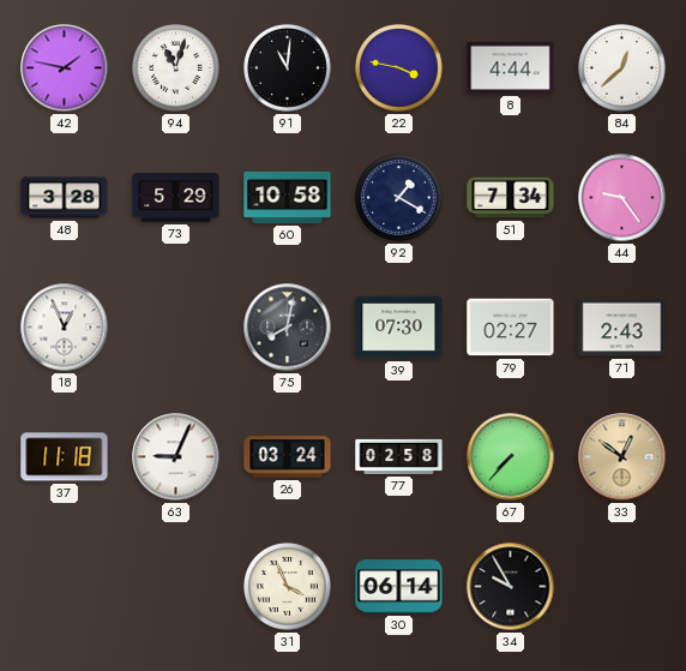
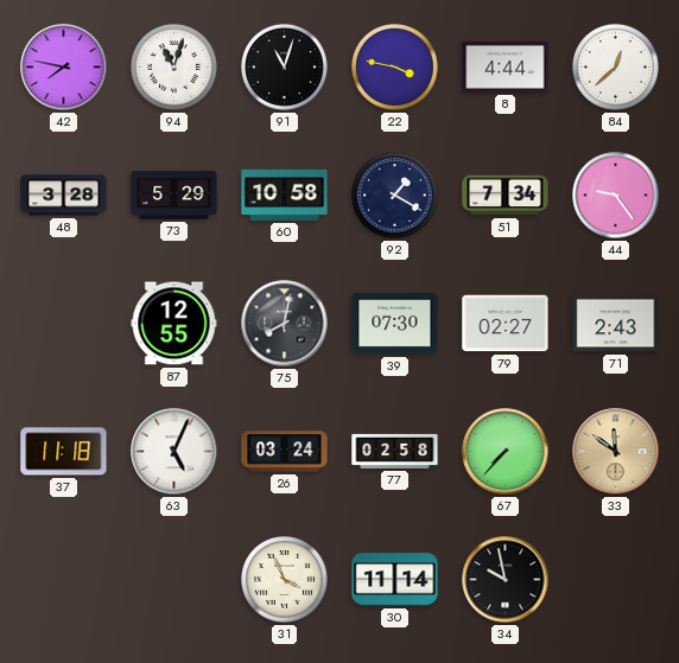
42: 1:47 -> 7:47 (64, 68)
91: 11:01 -> 11:03 (285, 68)
18: 12:56 -> none (65, 328)
87: none -> 12:55 (174, 324)
63: 9:04 -> 5:04 (174, 452)
33: 12:51 -> 11:51 (616, 452)
30: 06:14 -> 11:14 (395, 580)
34: 9:55 -> 9:58 (506, 580)
